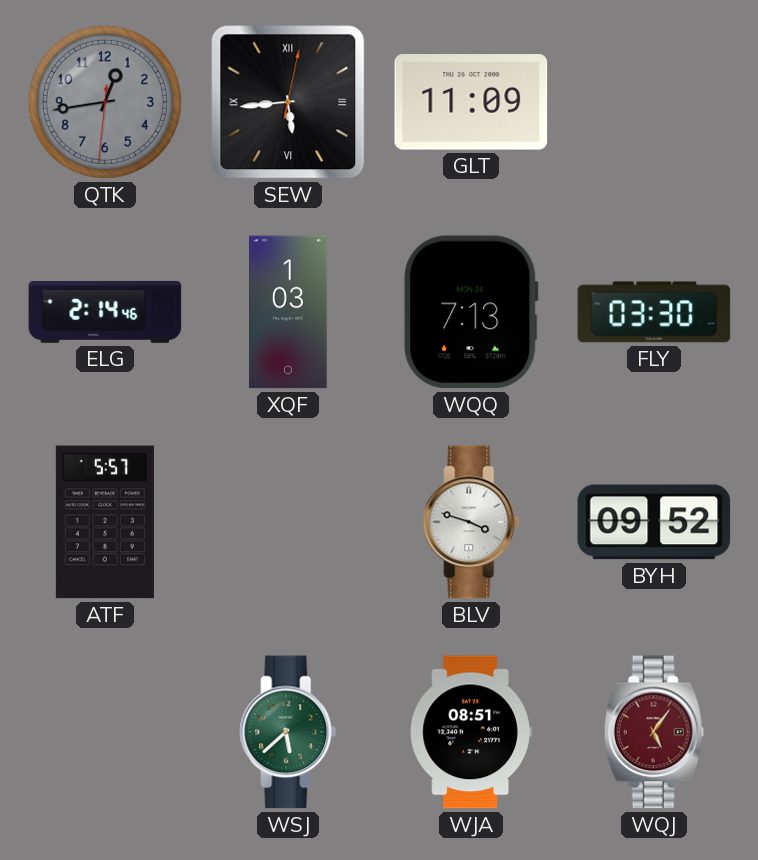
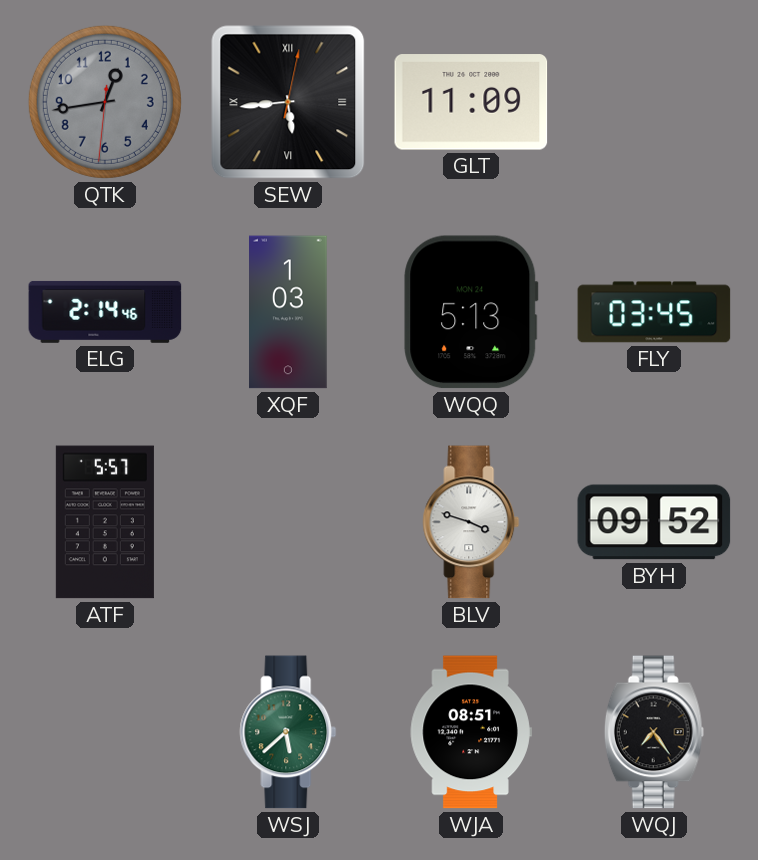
WQQ: 7:13 -> 5:13 (471, 312)
FLY: 03:30 -> 03:45 (654, 312)
WQJ: 5:06 -> 7:24 (654, 732)
WQJ dial: burgundy -> black (654, 732)
